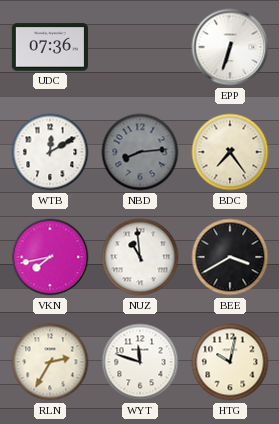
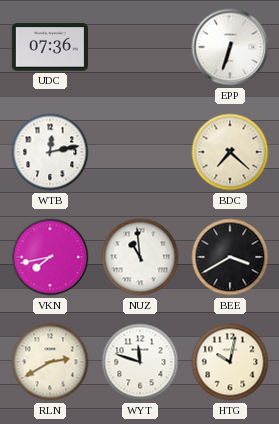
WTB: 12:10 -> 12:13 (50, 152)
NBD: 8:14 -> none (140, 152)
BDC: 7:24 -> 7:22 (230, 152)
RLN: 2:35 -> 2:40 (50, 362)
